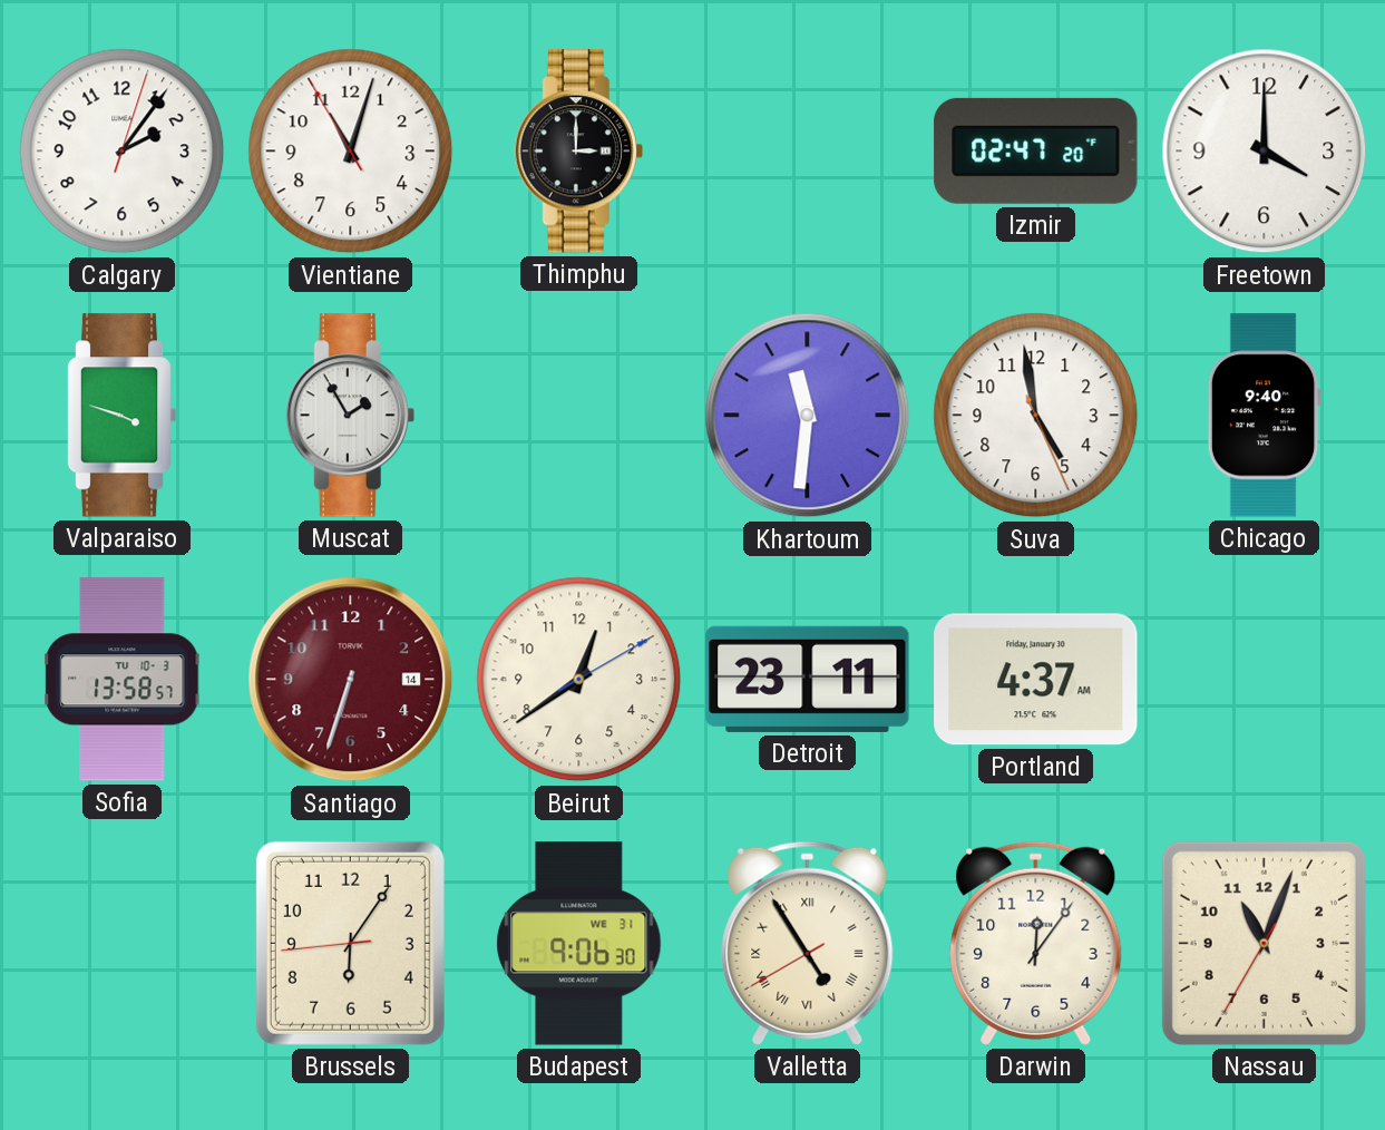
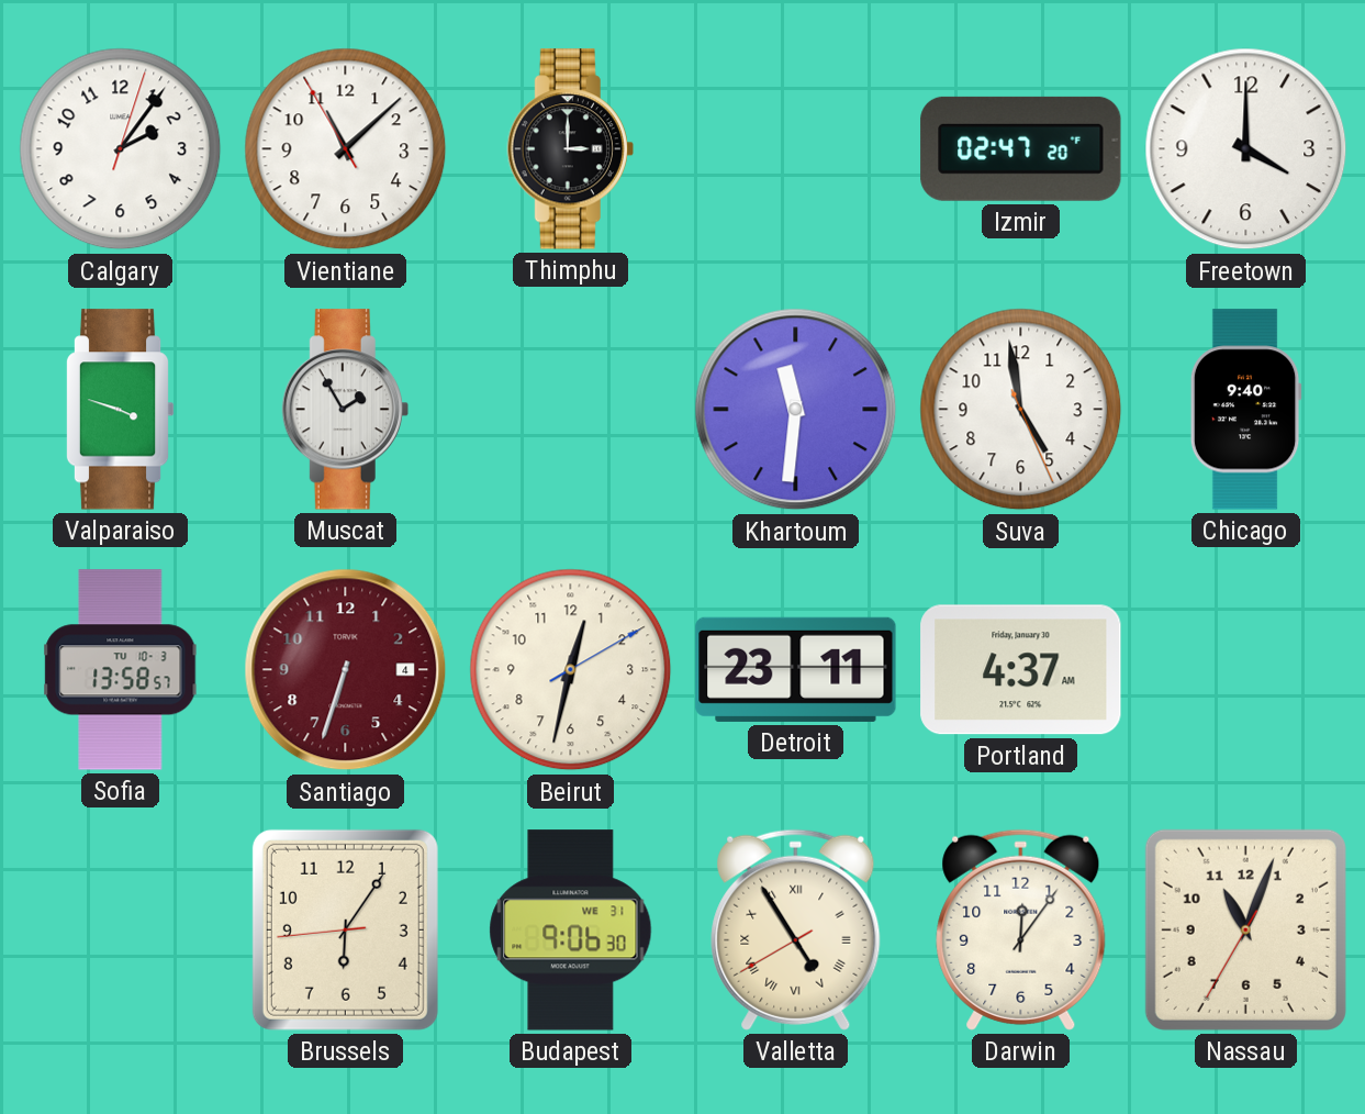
Vientiane: 11:02 -> 11:07 (346, 149)
Santiago date: 14 -> 4 (346, 670)
Beirut: 12:39 -> 12:32 (571, 670)
